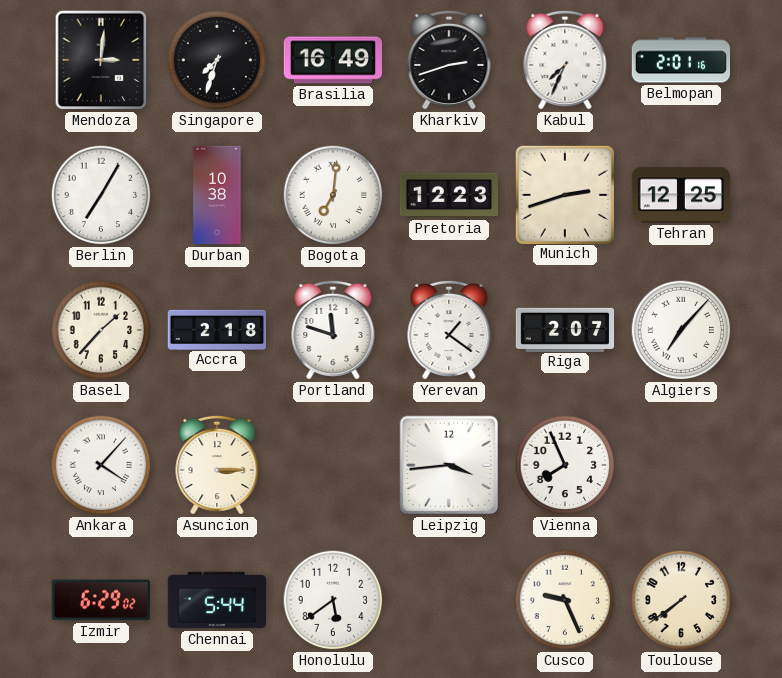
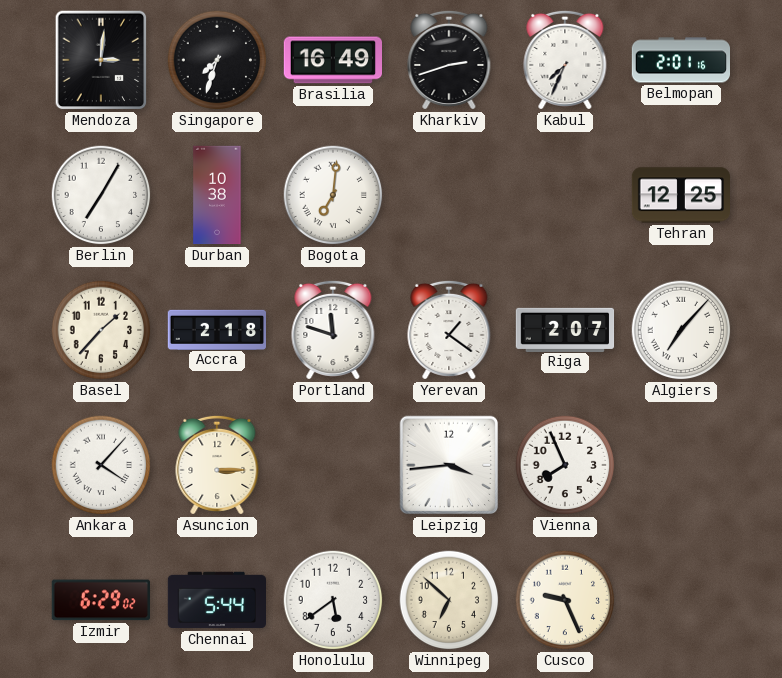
Pretoria: 12:23 -> none (448, 195)
Munich: 2:42 -> none (564, 194)
Winnipeg: none -> 6:52 (449, 600)
Toulouse: 7:39 -> none (681, 600)
